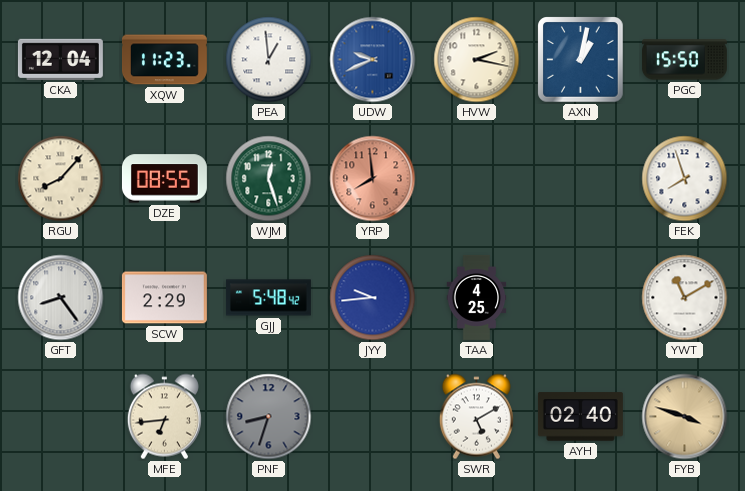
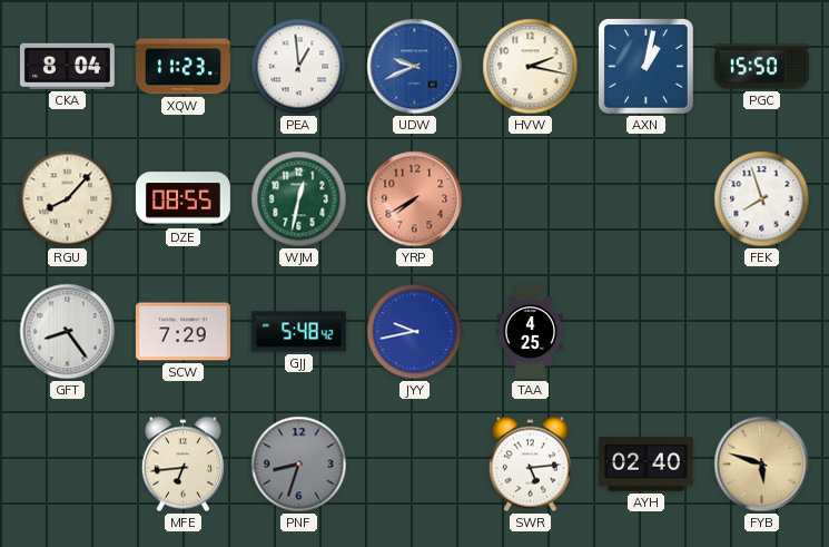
CKA: 12:04 -> 8:04 (67, 66)
WJM: 12:27 -> 12:32 (299, 199)
YRP: 7:59 -> 7:40 (415, 199)
SCW: 2:29 -> 7:29 (182, 332)
JYY: 9:44 -> 9:43 (415, 332)
YWT: 11:10 -> none (685, 298)
SWR: 5:10 -> 5:14 (530, 465)
FYB: 3:48 -> 5:48 (762, 465)
